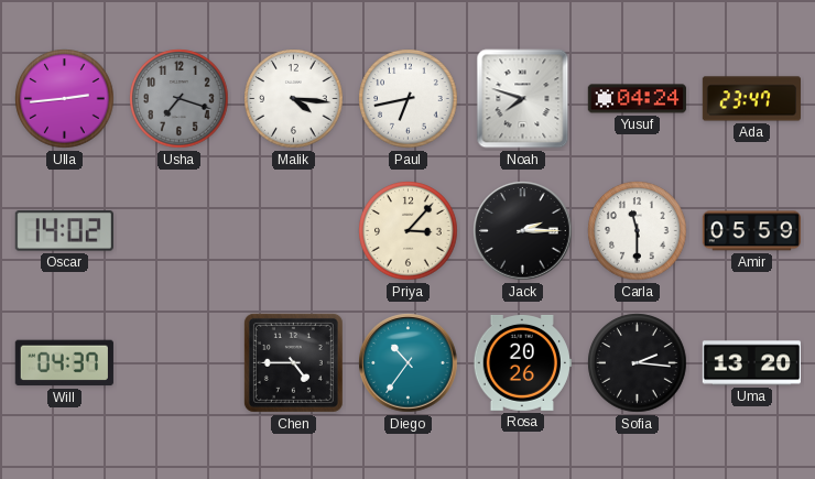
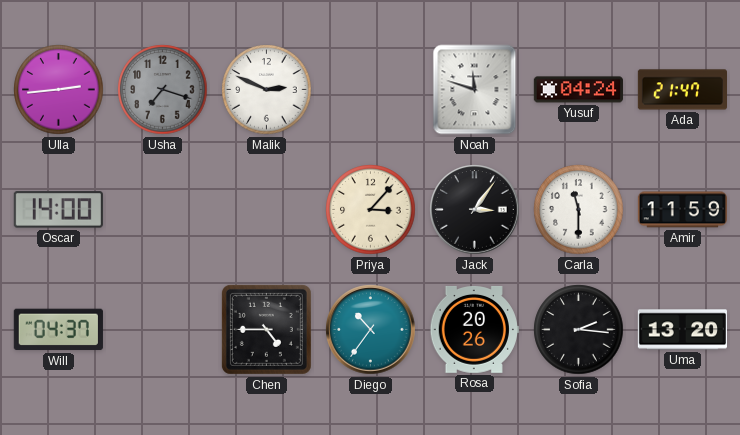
Malik: 4:16 -> 2:49 (267, 90)
Paul: 6:43 -> none (409, 99)
Noah: 7:48 -> 11:48 (475, 90)
Ada: 23:47 -> 21:47 (682, 90)
Oscar: 14:02 -> 14:00 (58, 210)
Jack: 2:15 -> 3:06 (475, 210)
Amir: 05:59 -> 11:59 (682, 210)
